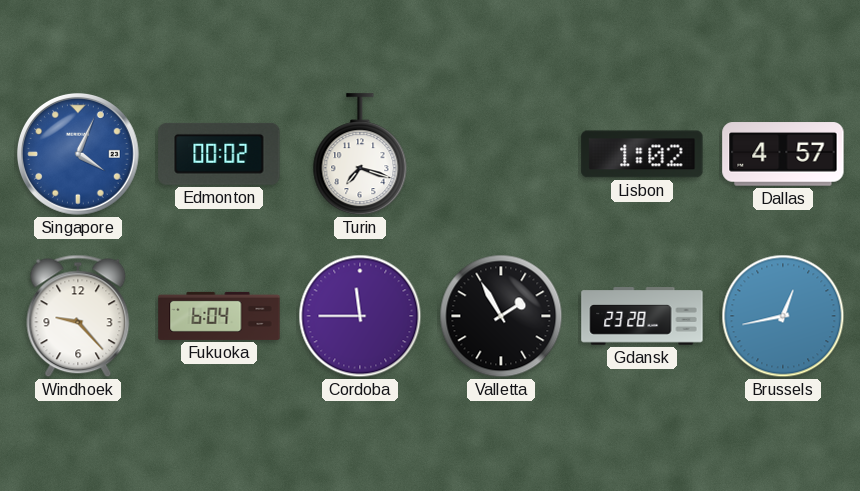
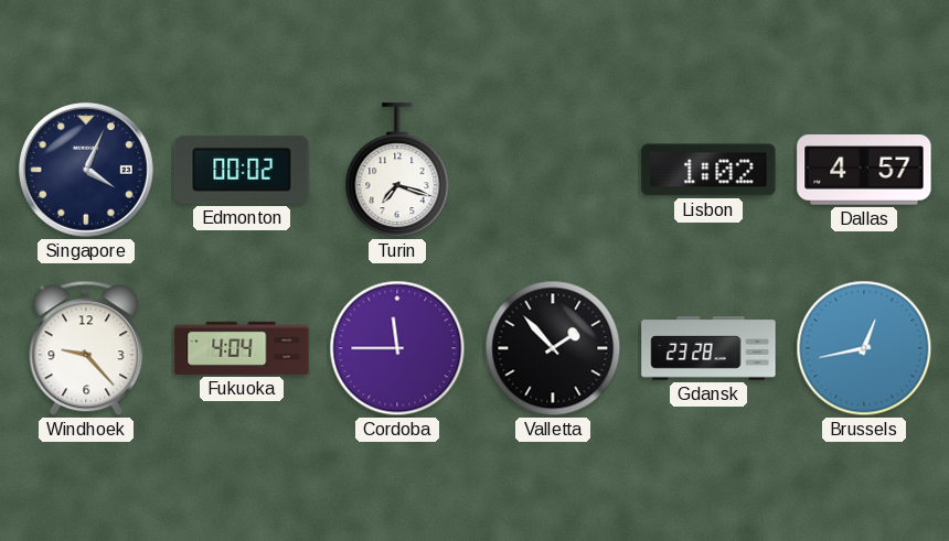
Singapore dial: blue -> navy (87, 171)
Fukuoka: 6:04 -> 4:04 (242, 348)
Valletta: 1:55 -> 1:53 (553, 348)
